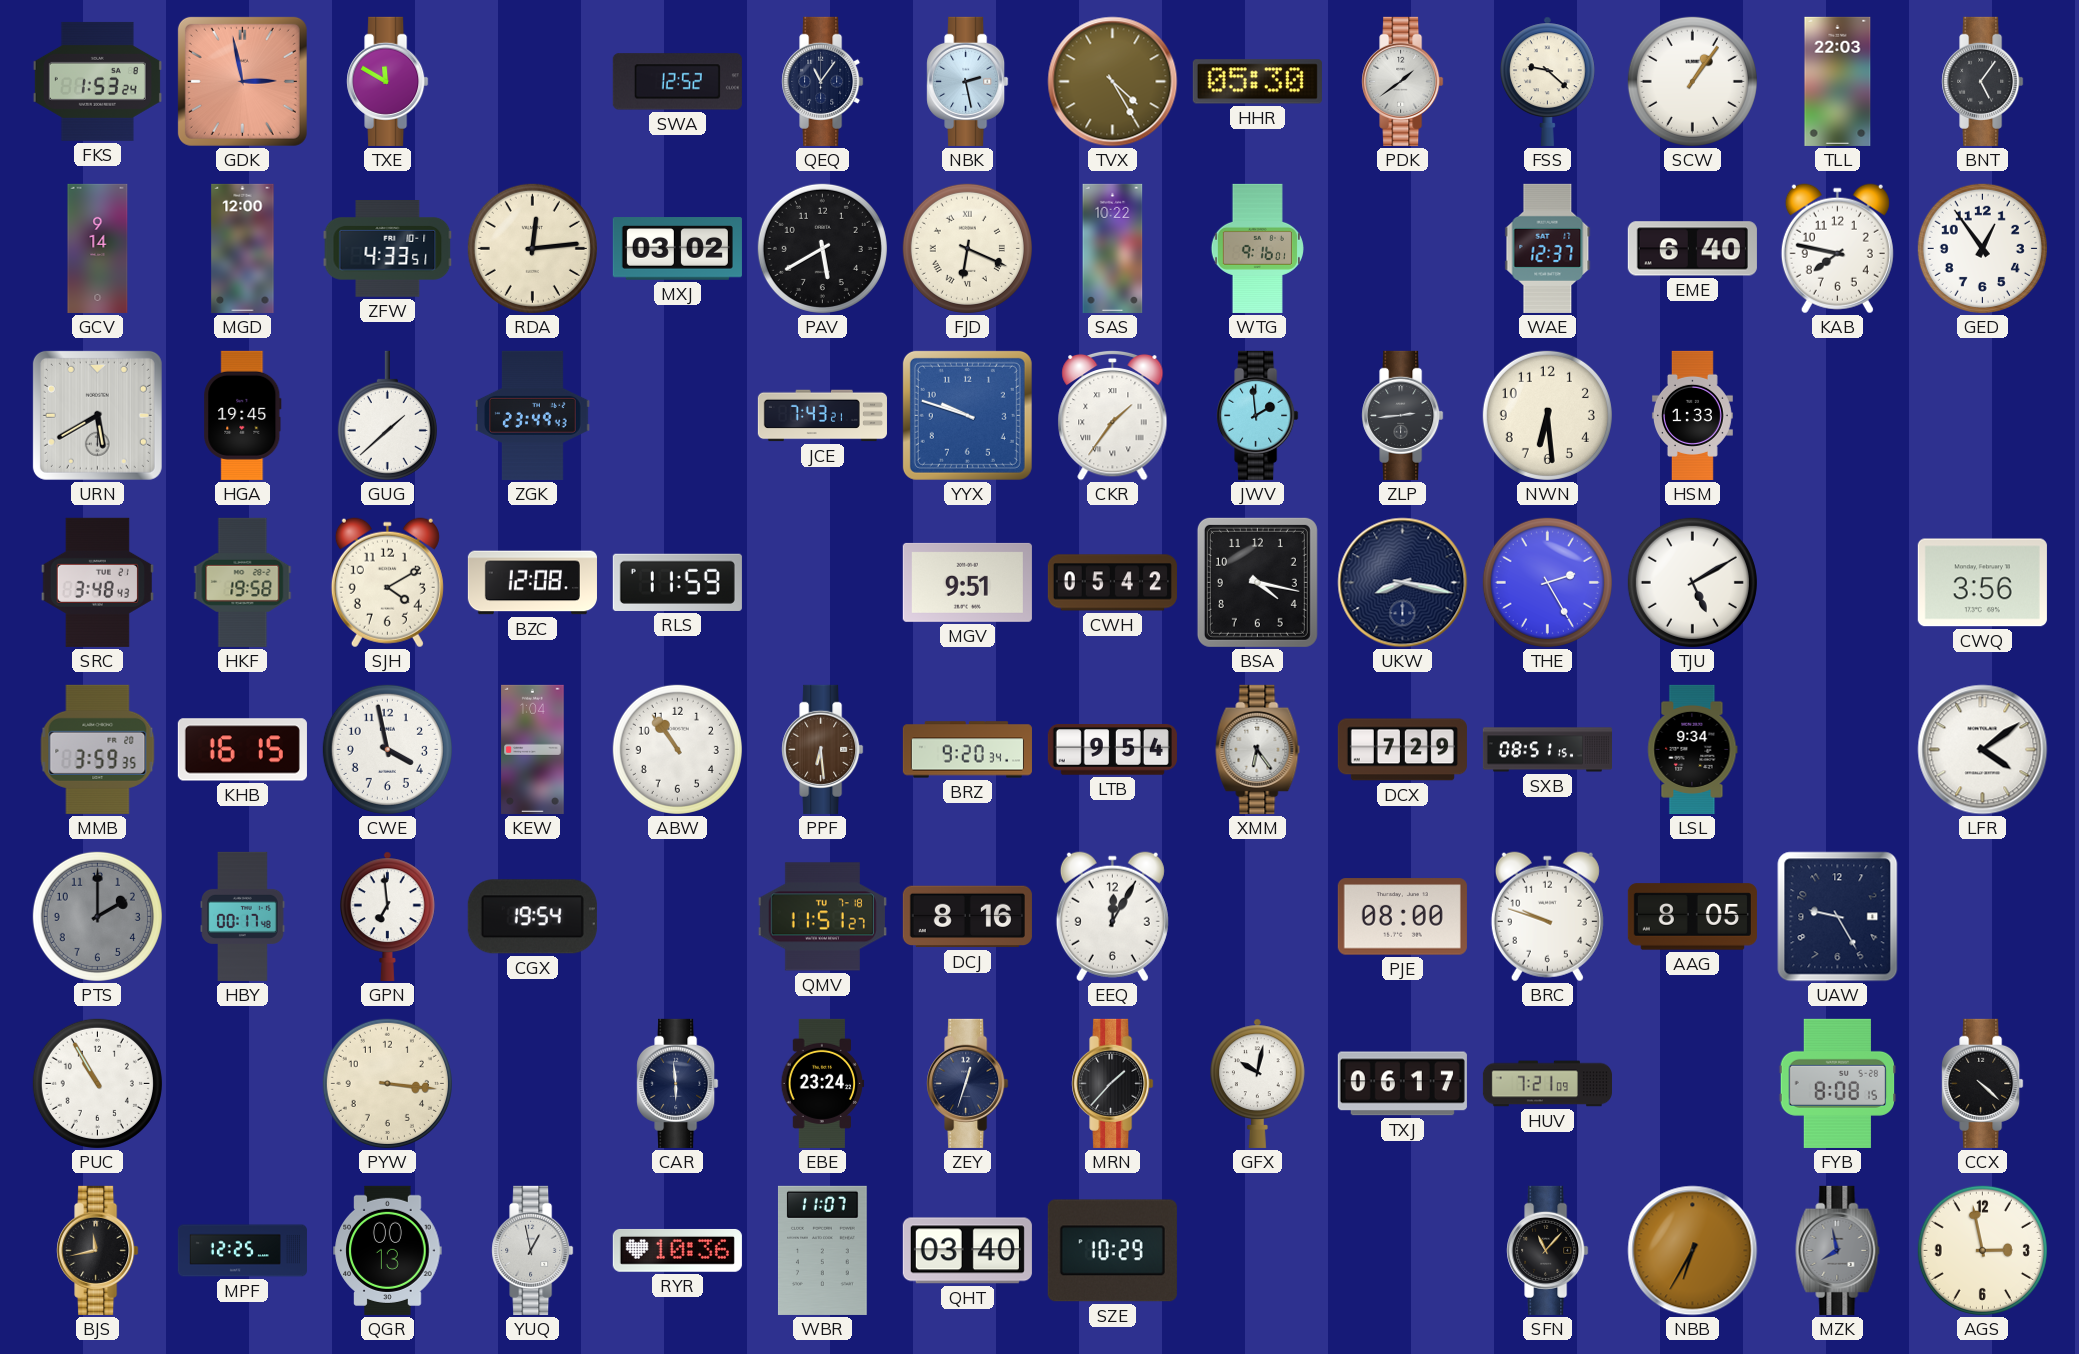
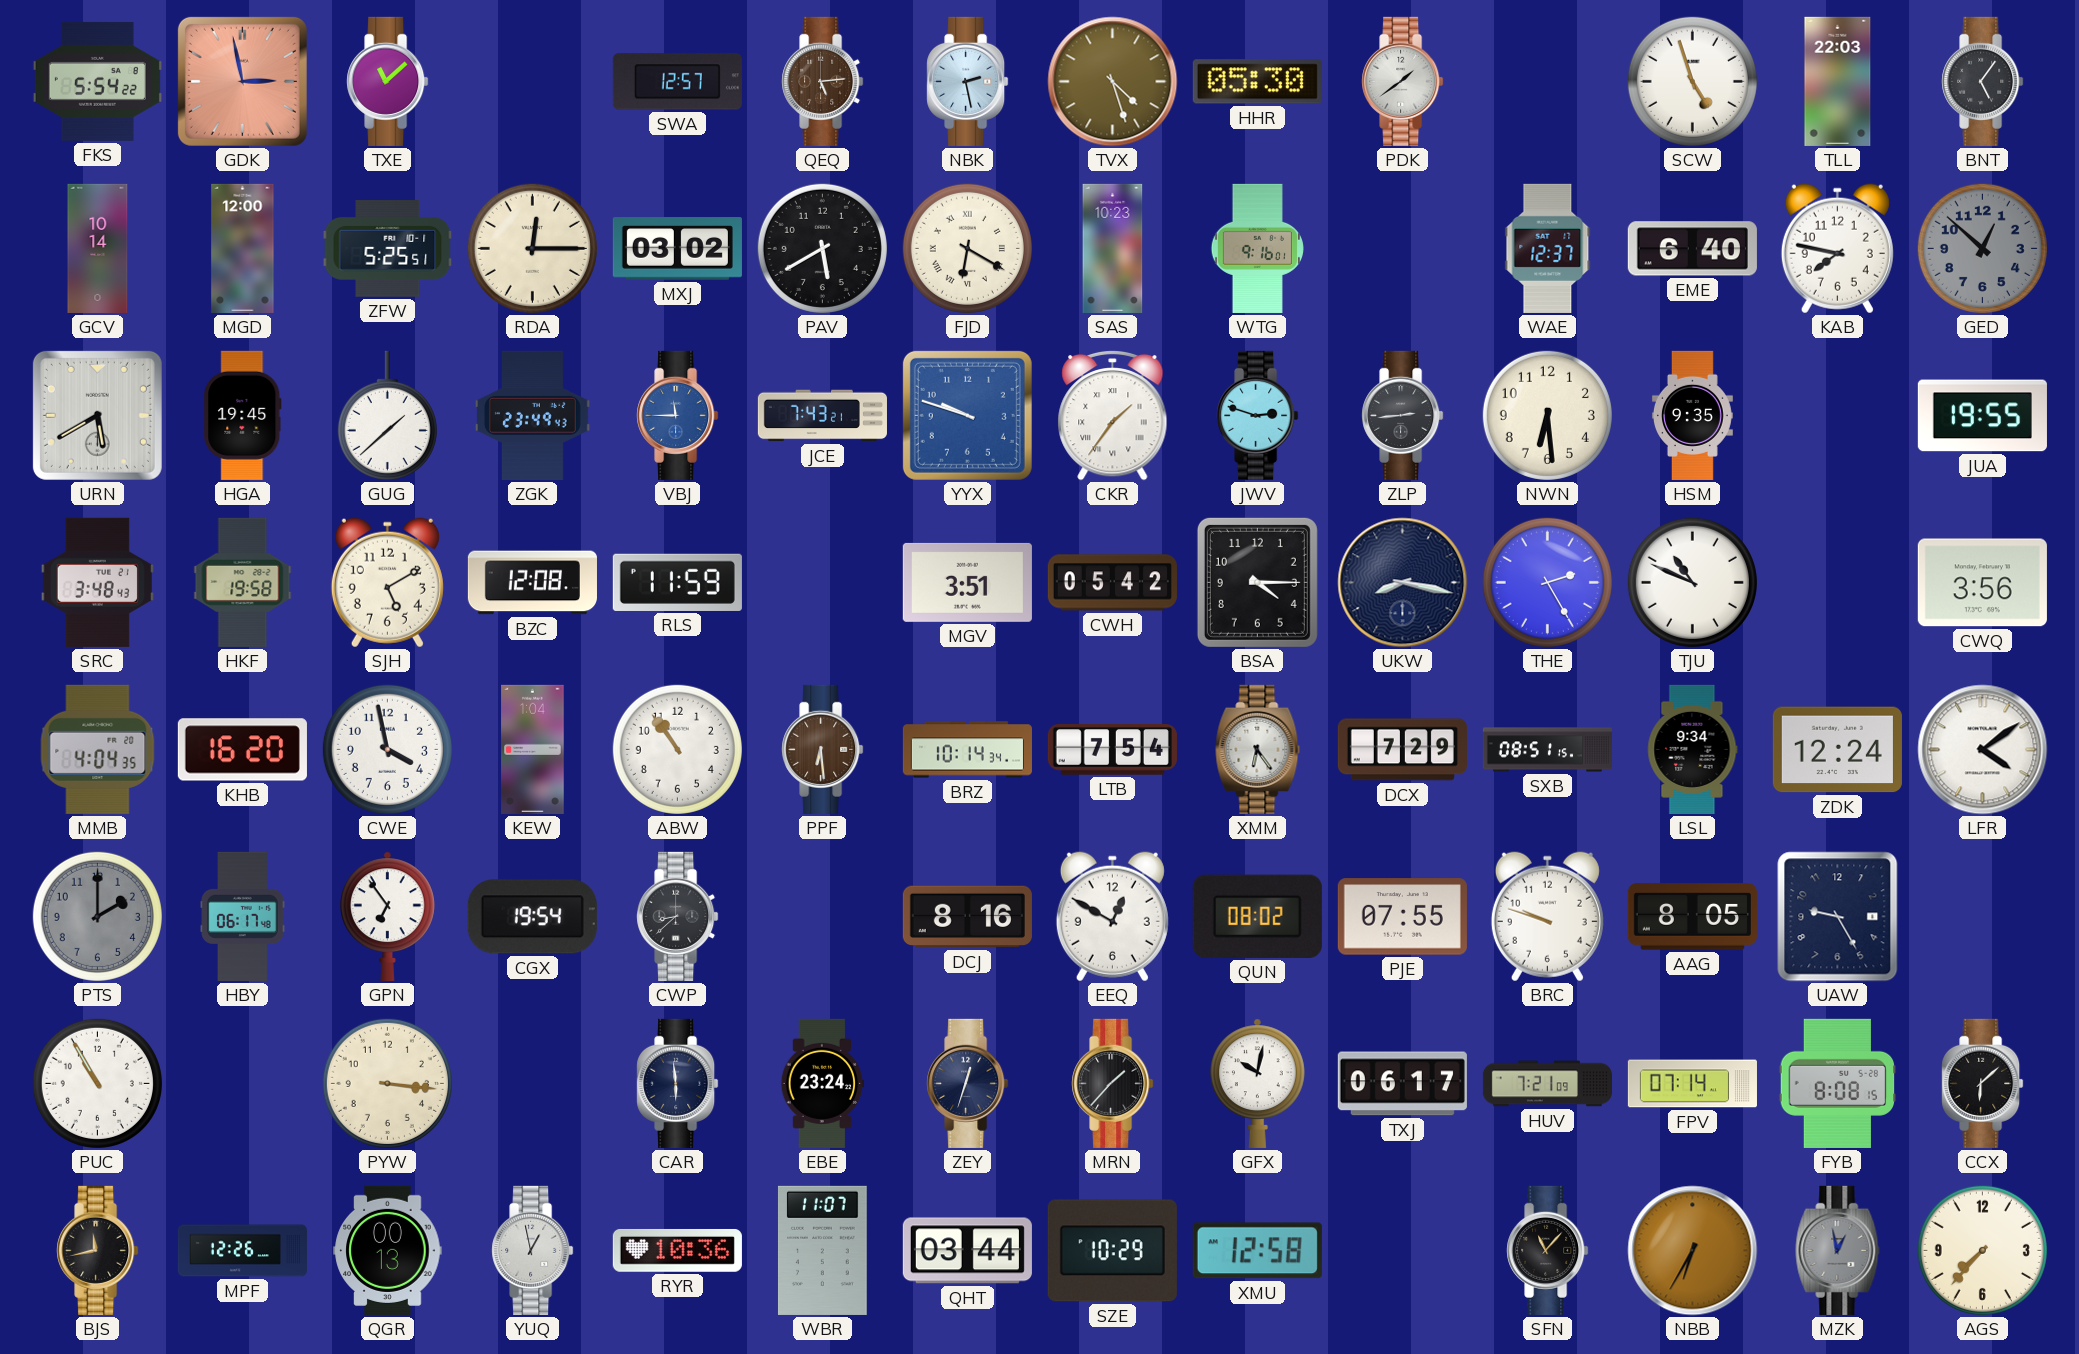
FKS: 1:53 -> 5:54 (97, 81)
TXE: 11:50 -> 11:08 (388, 81)
SWA: 12:52 -> 12:57 (677, 82)
QEQ: 11:06 -> 5:14 (823, 81)
QEQ dial: navy -> brown (823, 81)
TVX: 4:25 -> 4:27 (1113, 82)
FSS: 9:22 -> none (1548, 81)
SCW: 1:06 -> 4:57 (1692, 81)
GCV: 9:14 -> 10:14 (98, 248)
ZFW: 4:33 -> 5:25 (388, 249)
RDA: 12:14 -> 12:15 (532, 248)
FJD: 6:19 -> 6:20 (967, 248)
SAS: 10:22 -> 10:23 (1113, 248)
GED: 12:54 -> 12:52 (1982, 248)
GED dial: white -> grey (1982, 248)
VBJ: none -> 11:45 (678, 415)
JWV: 1:59 -> 2:48 (1258, 415)
HSM: 1:33 -> 9:35 (1692, 415)
JUA: none -> 19:55 (1982, 416)
SJH: 4:10 -> 5:10 (387, 583)
MGV: 9:51 -> 3:51 (967, 582)
BSA: 4:17 -> 4:15 (1257, 582)
TJU: 5:10 -> 10:49 (1692, 582)
MMB: 3:59 -> 4:04 (98, 749)
KHB: 16:15 -> 16:20 (242, 750)
BRZ: 9:20 -> 10:14 (967, 750)
LTB: 9:54 -> 7:54 (1112, 750)
ZDK: none -> 12:24 (1837, 750)
HBY: 00:17 -> 06:17 (243, 916)
GPN: 6:59 -> 6:54 (388, 916)
CWP: none -> 8:38 (678, 916)
QMV: 11:51 -> none (822, 917)
EEQ: 12:05 -> 12:50 (1112, 917)
QUN: none -> 08:02 (1257, 916)
PJE: 08:00 -> 07:55 (1402, 917)
FPV: none -> 07:14 (1692, 1084)
CCX: 4:22 -> 6:08 (1983, 1083)
MPF: 12:25 -> 12:26 (242, 1251)
QHT: 03:40 -> 03:44 (967, 1251)
XMU: none -> 12:58 (1257, 1251)
MZK: 7:58 -> 12:58 (1838, 1250)
AGS: 2:58 -> 7:37 (1982, 1250)
